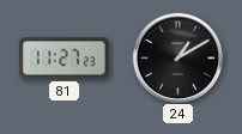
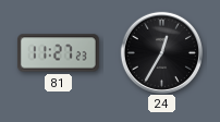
24: 1:10 -> 12:35 (161, 52)
